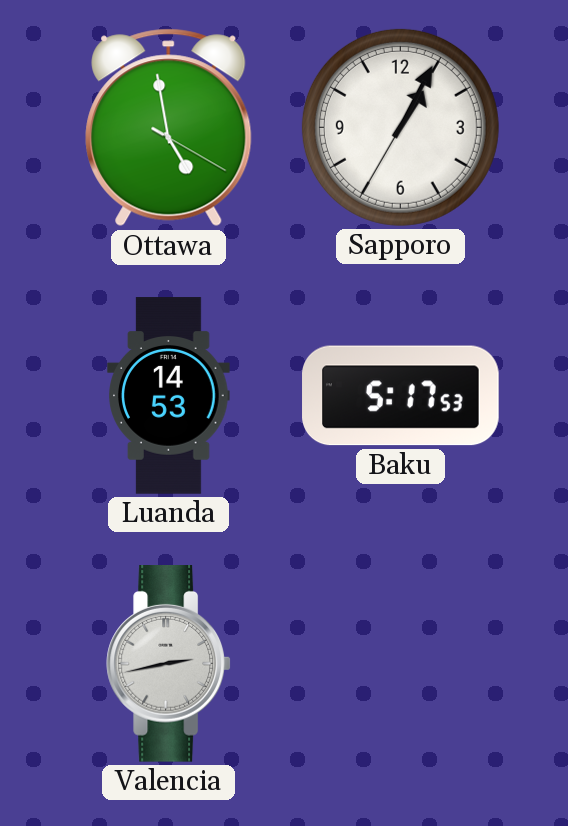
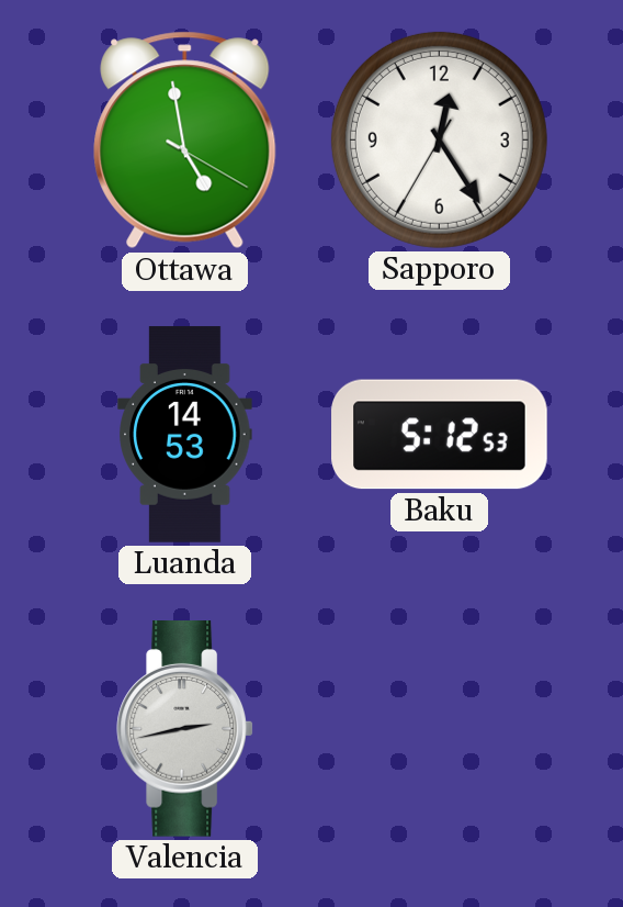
Sapporo: 1:04 -> 12:24 (439, 139)
Baku: 5:17 -> 5:12 (440, 435)
